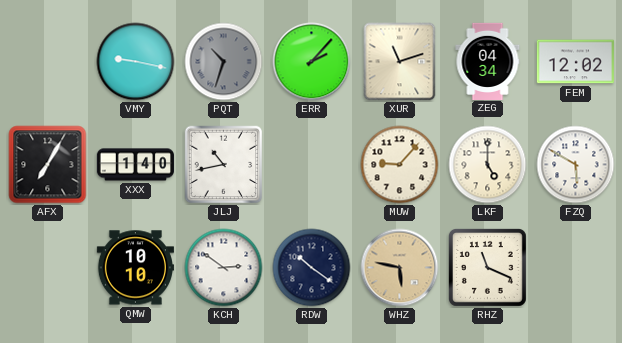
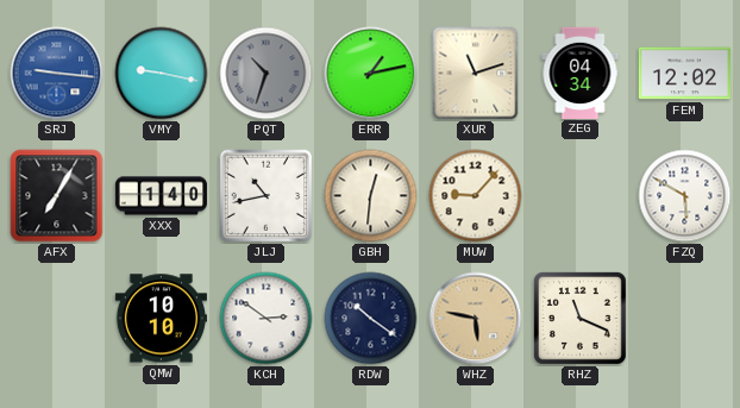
SRJ: none -> 9:16 (57, 74)
ERR: 2:07 -> 1:13 (371, 74)
GBH: none -> 12:31 (371, 196)
LKF: 5:00 -> none (488, 165)
